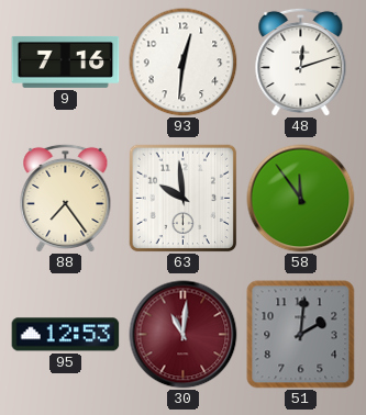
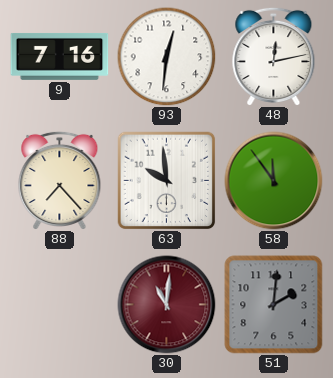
48: 12:12 -> 12:13 (274, 56)
88: 7:24 -> 7:23 (60, 180)
95: 12:53 -> none (66, 335)
